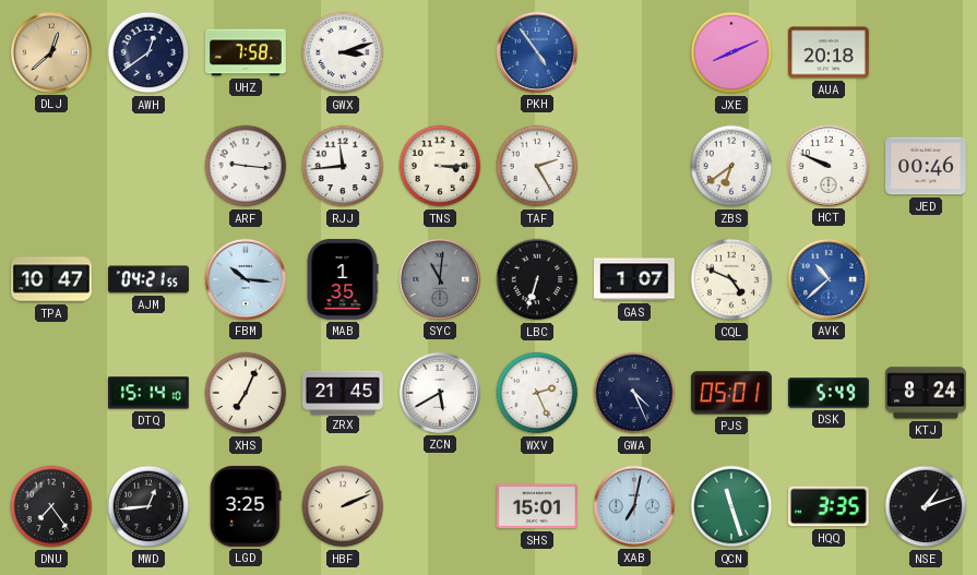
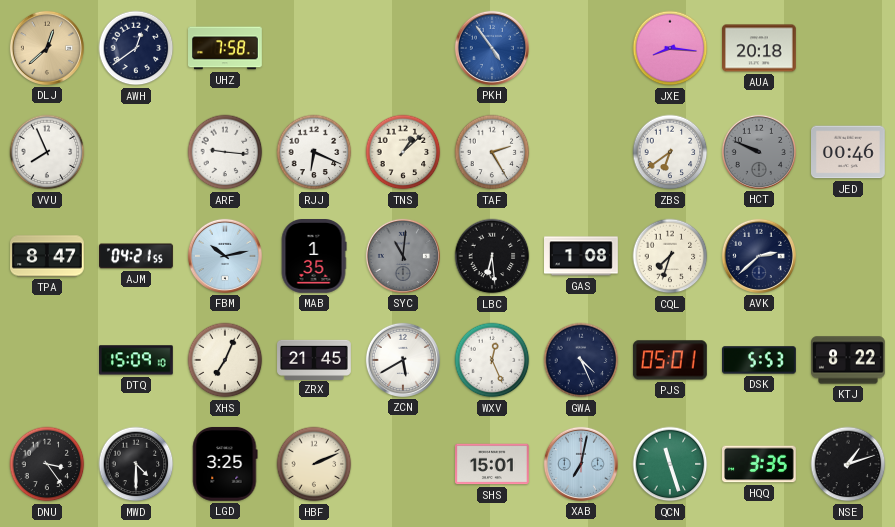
GWX: 3:12 -> none (343, 52)
JXE: 8:11 -> 8:16 (670, 48)
VVU: none -> 7:56 (47, 152)
RJJ: 11:44 -> 6:19 (314, 152)
TNS: 3:15 -> 1:08 (403, 152)
HCT dial: white -> grey (759, 152)
TPA: 10:47 -> 8:47 (48, 256)
FBM: 10:16 -> 10:13 (225, 256)
LBC: 6:33 -> 6:29 (492, 256)
GAS: 1:07 -> 1:08 (582, 256)
CQL: 4:49 -> 7:33 (670, 256)
AVK: 10:38 -> 2:38 (759, 256)
AVK dial: blue -> navy (759, 256)
DTQ: 15:14 -> 15:09 (136, 360)
WXV: 2:26 -> 12:26 (492, 360)
DSK: 5:49 -> 5:53 (760, 360)
KTJ: 8:24 -> 8:22 (849, 360)
DNU: 7:24 -> 3:24 (47, 464)
MWD: 12:44 -> 4:30 (136, 464)
